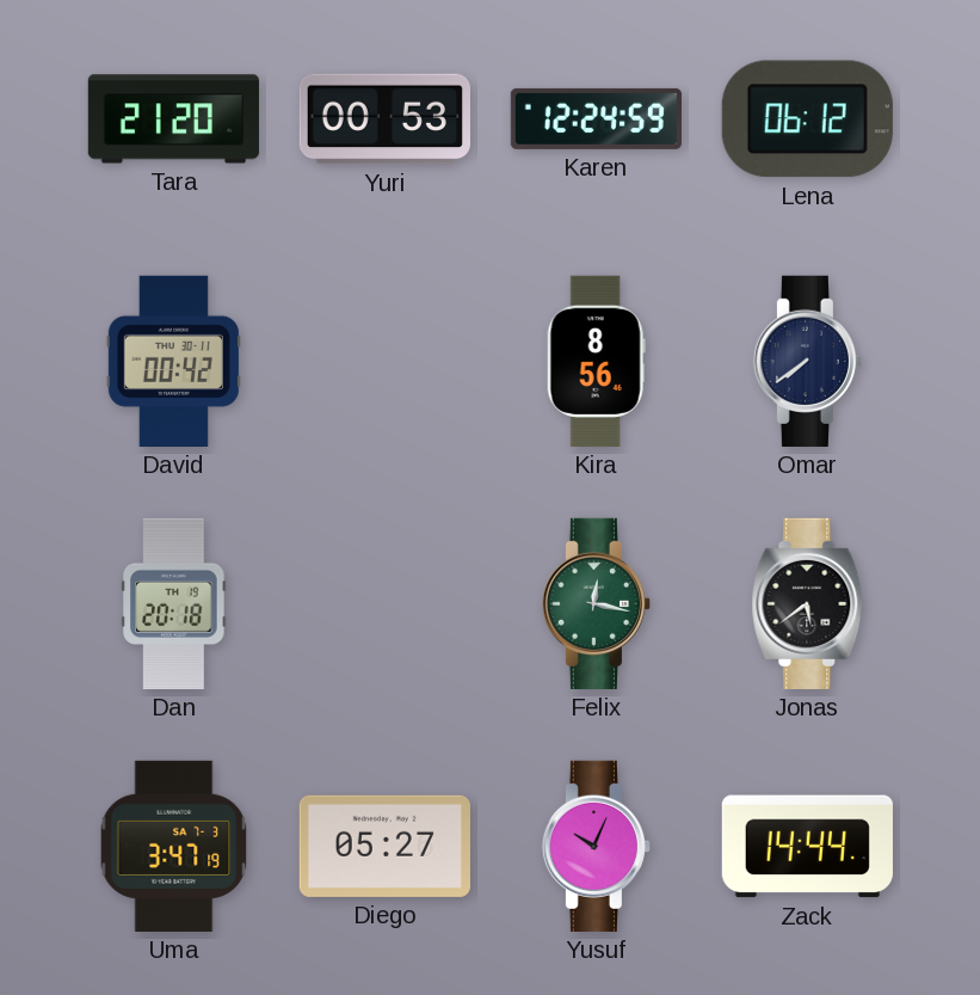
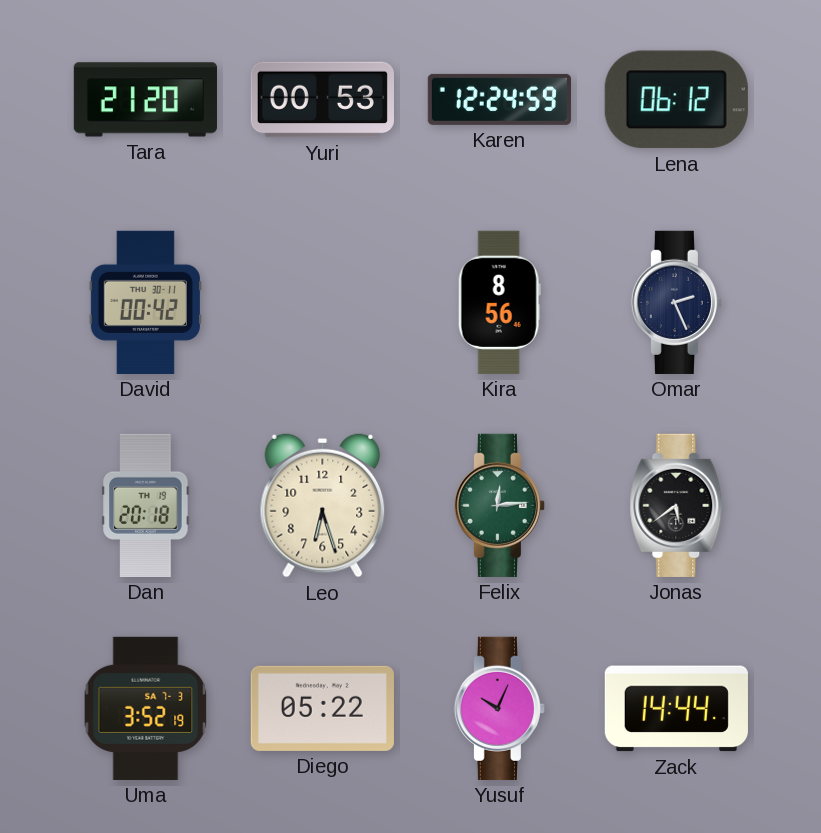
Omar: 7:39 -> 2:26 (676, 302)
Leo: none -> 6:27 (323, 505)
Felix: 12:17 -> 12:14 (499, 505)
Uma: 3:47 -> 3:52 (146, 708)
Diego: 05:27 -> 05:22 (322, 708)
